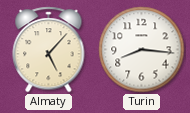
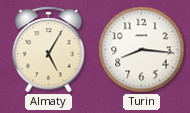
Almaty: 5:07 -> 5:05 (49, 50)
